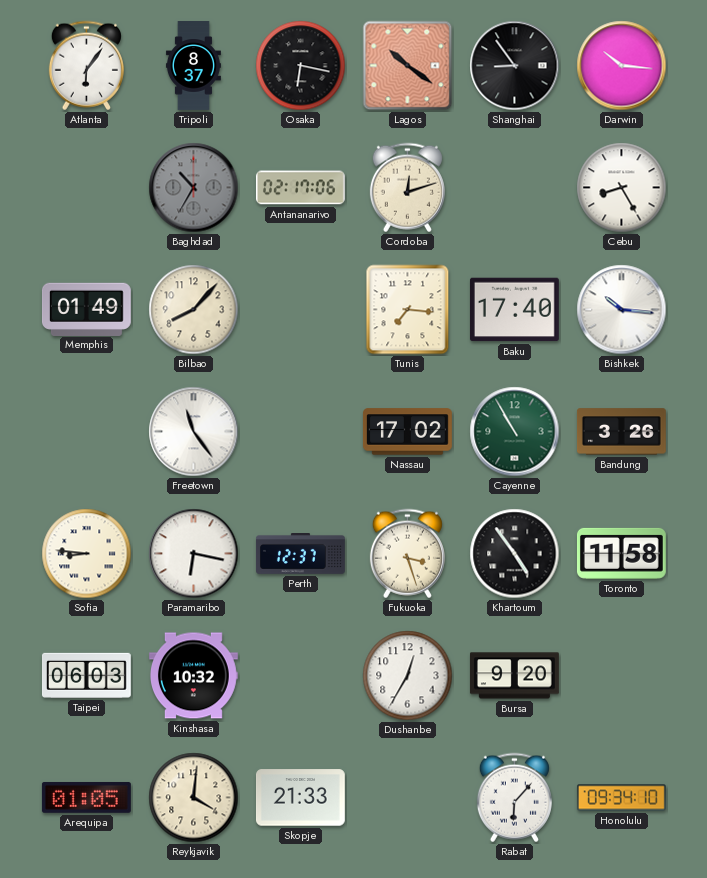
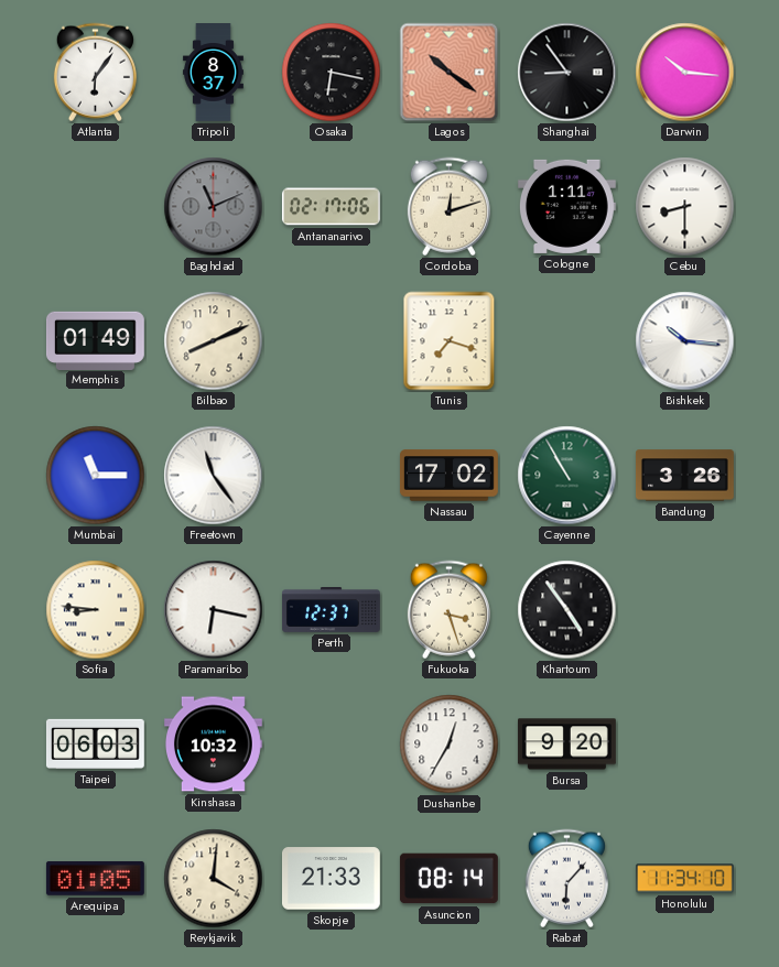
Baghdad: 10:35 -> 11:11 (214, 207)
Cologne: none -> 1:11 (566, 206)
Cebu: 8:25 -> 8:30 (685, 207)
Bilbao: 8:07 -> 8:11 (214, 341)
Tunis: 7:16 -> 7:18 (450, 341)
Baku: 17:40 -> none (514, 310)
Mumbai: none -> 11:15 (96, 476)
Toronto: 11:58 -> none (621, 553)
Asuncion: none -> 08:14 (448, 879)
Honolulu: 09:34 -> 11:34 (684, 879)
